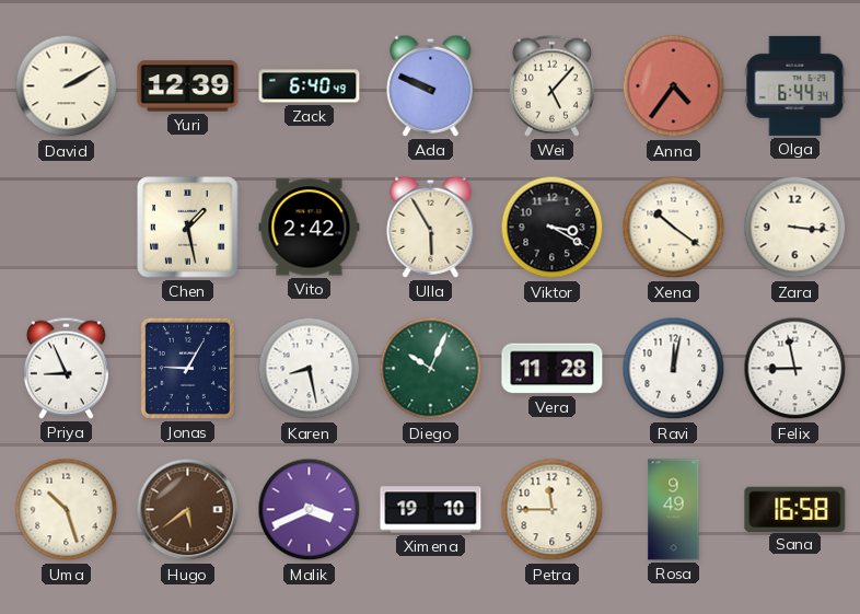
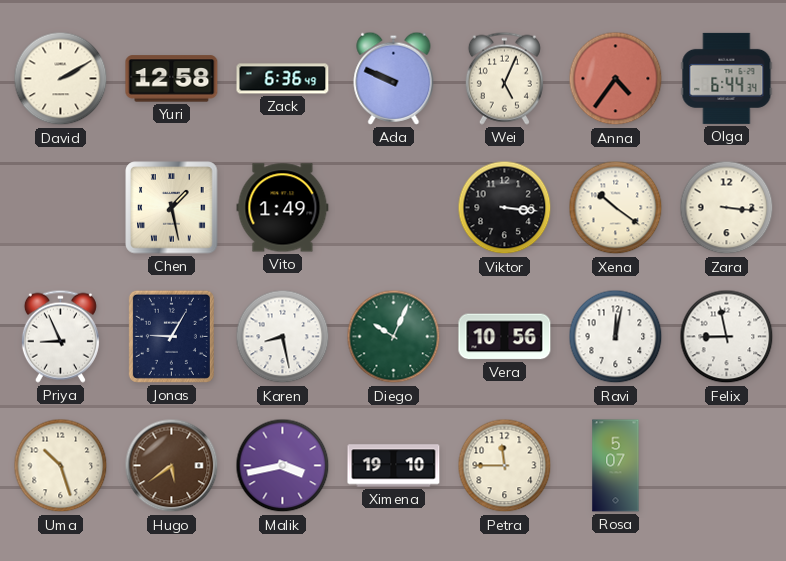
Yuri: 12:39 -> 12:58 (172, 79)
Zack: 6:40 -> 6:36 (283, 79)
Wei: 5:07 -> 5:04 (504, 78)
Vito: 2:42 -> 1:49 (283, 208)
Ulla: 5:55 -> none (431, 227)
Viktor: 3:20 -> 3:16 (505, 208)
Vera: 11:28 -> 10:56 (505, 337)
Malik: 3:41 -> 3:43 (283, 466)
Rosa: 9:49 -> 5:07 (616, 466)
Sana: 16:58 -> none (795, 509)
